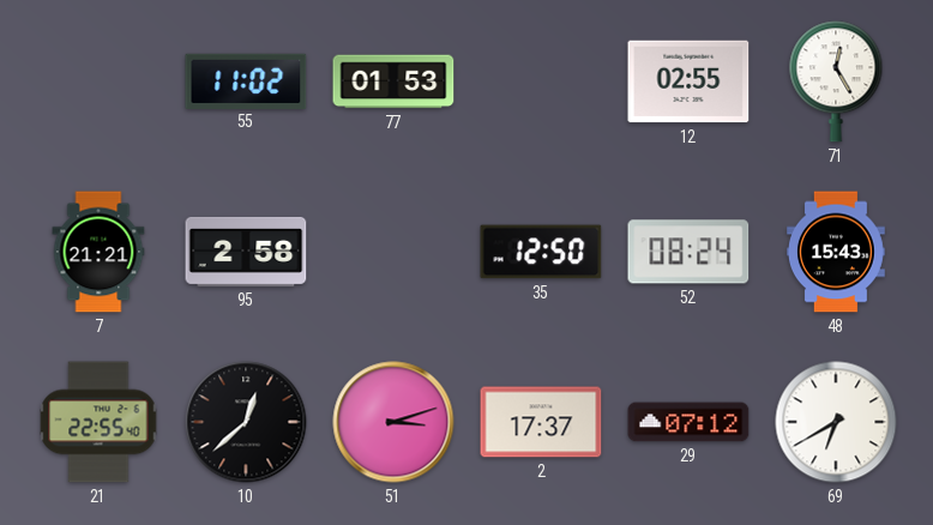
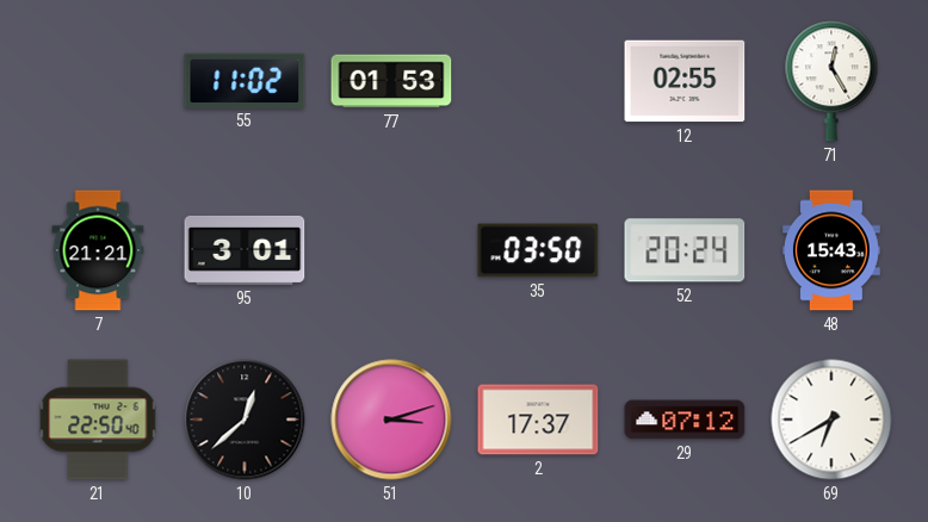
95: 2:58 -> 3:01 (245, 250)
35: 12:50 -> 03:50 (538, 250)
52: 08:24 -> 20:24 (685, 250)
21: 22:55 -> 22:50 (98, 420)
